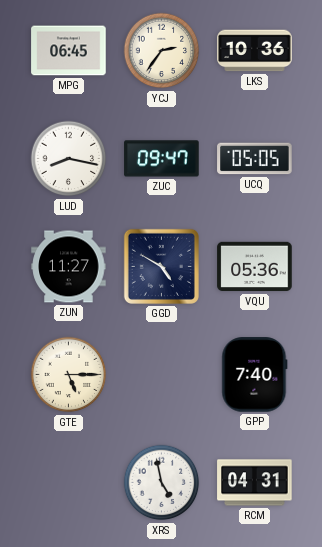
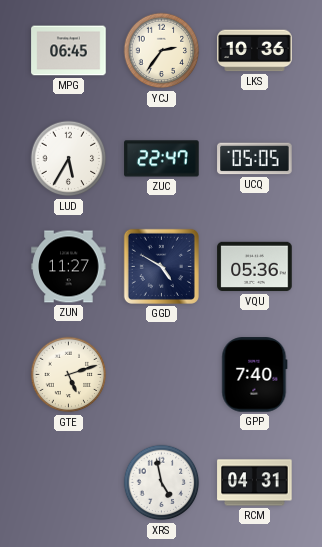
LUD: 8:17 -> 5:35 (69, 159)
ZUC: 09:47 -> 22:47 (162, 159)
GTE: 5:15 -> 5:12 (69, 375)
